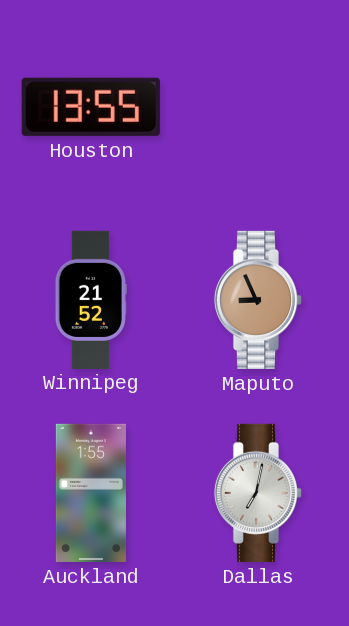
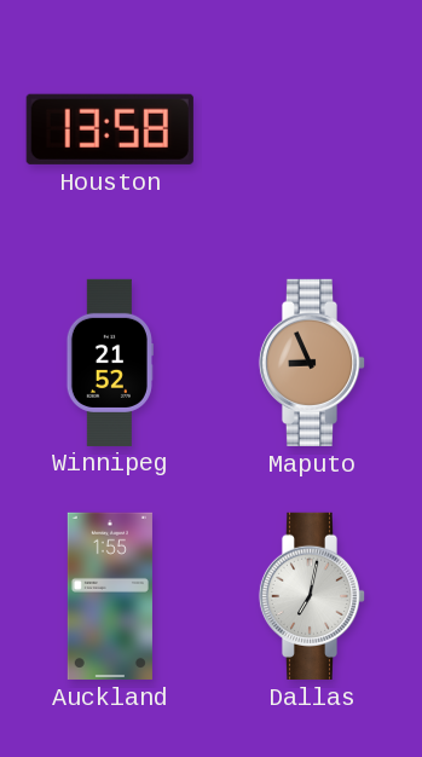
Houston: 13:55 -> 13:58 (110, 129)
